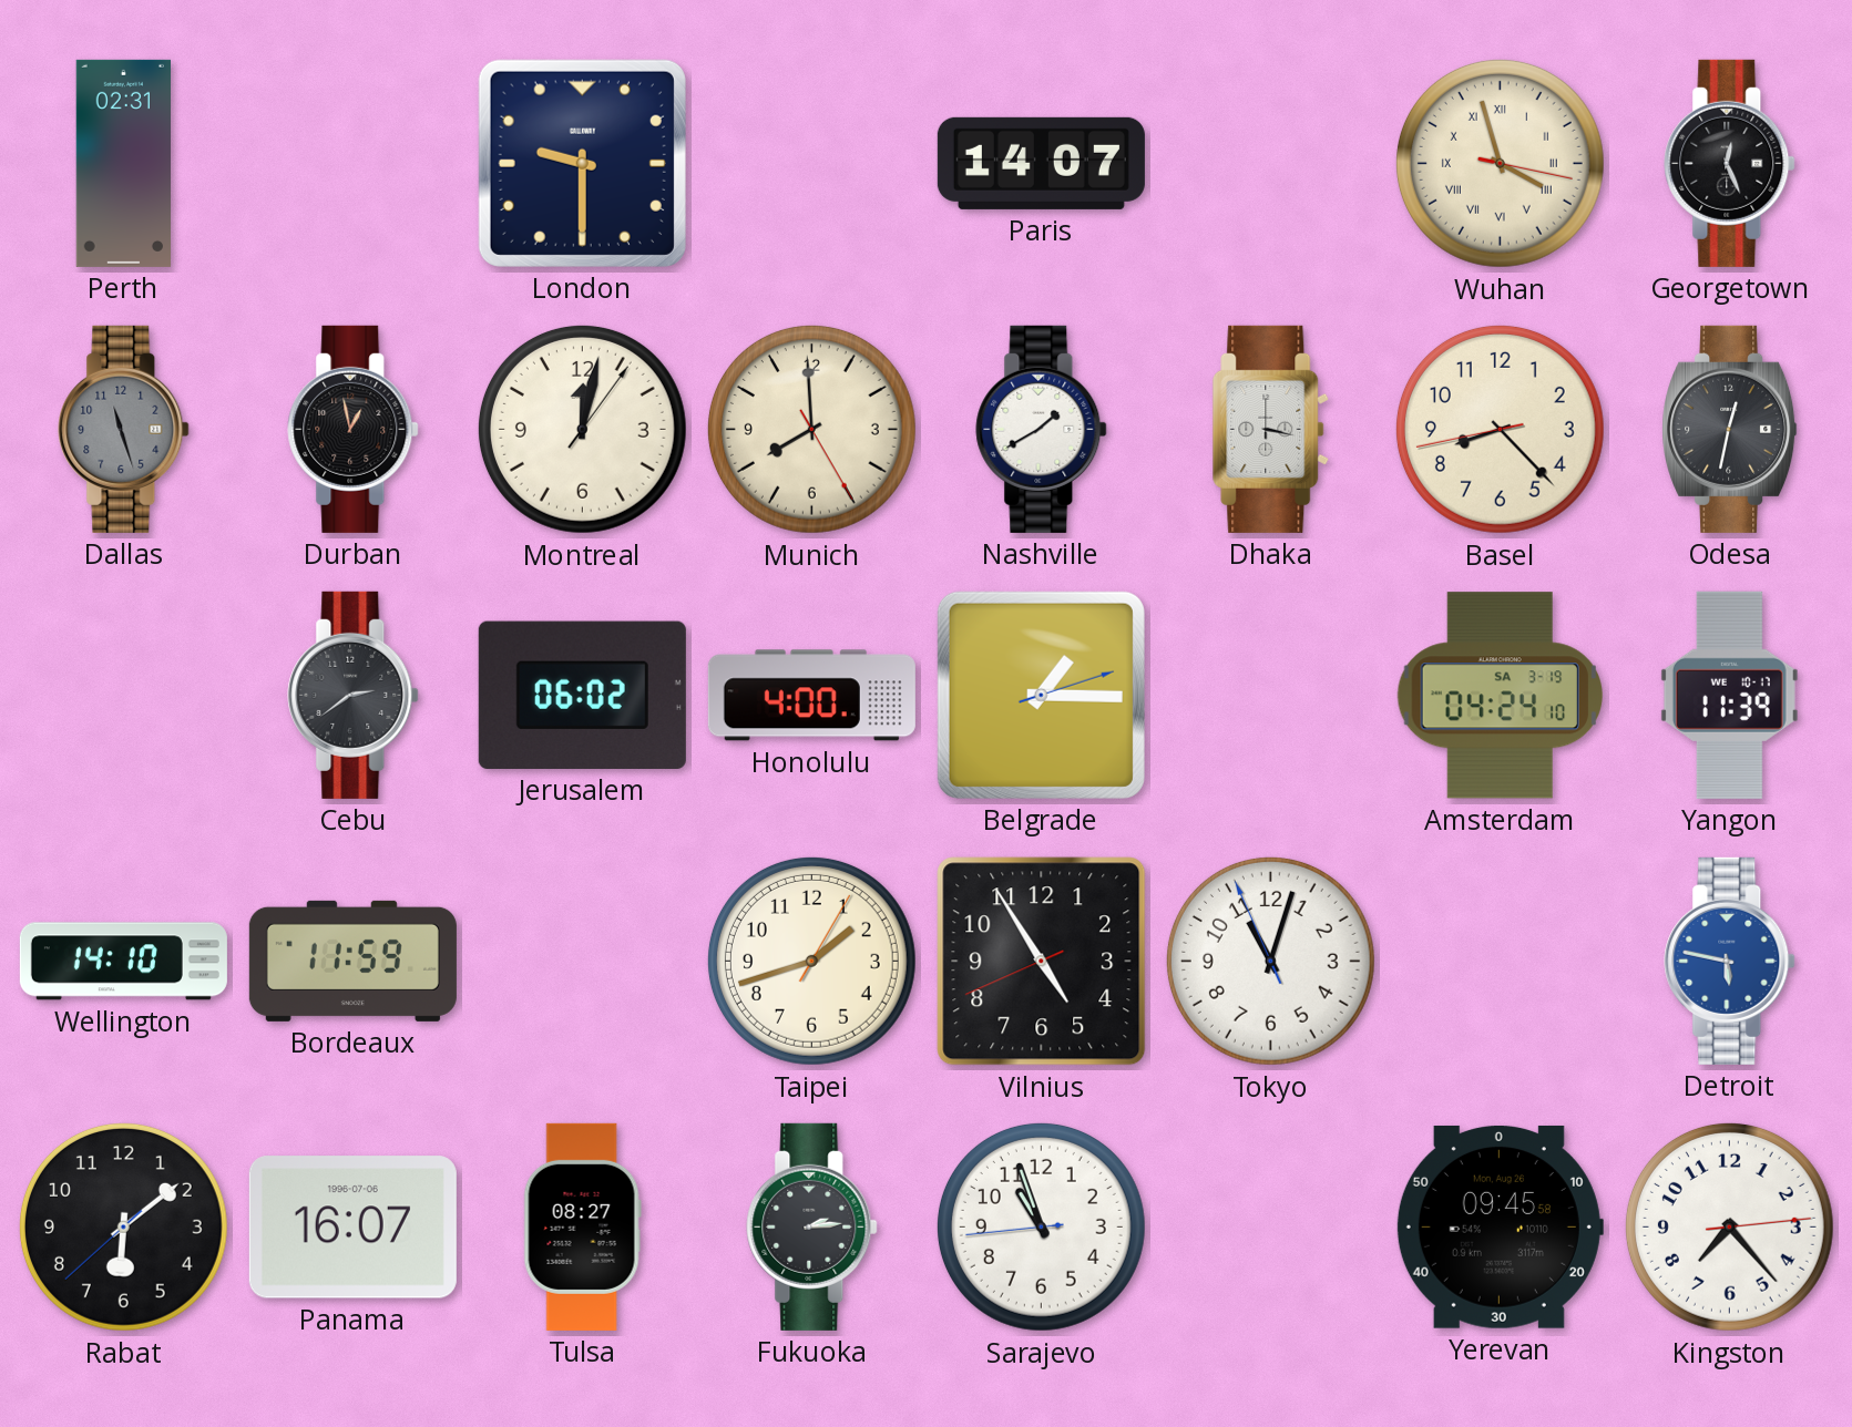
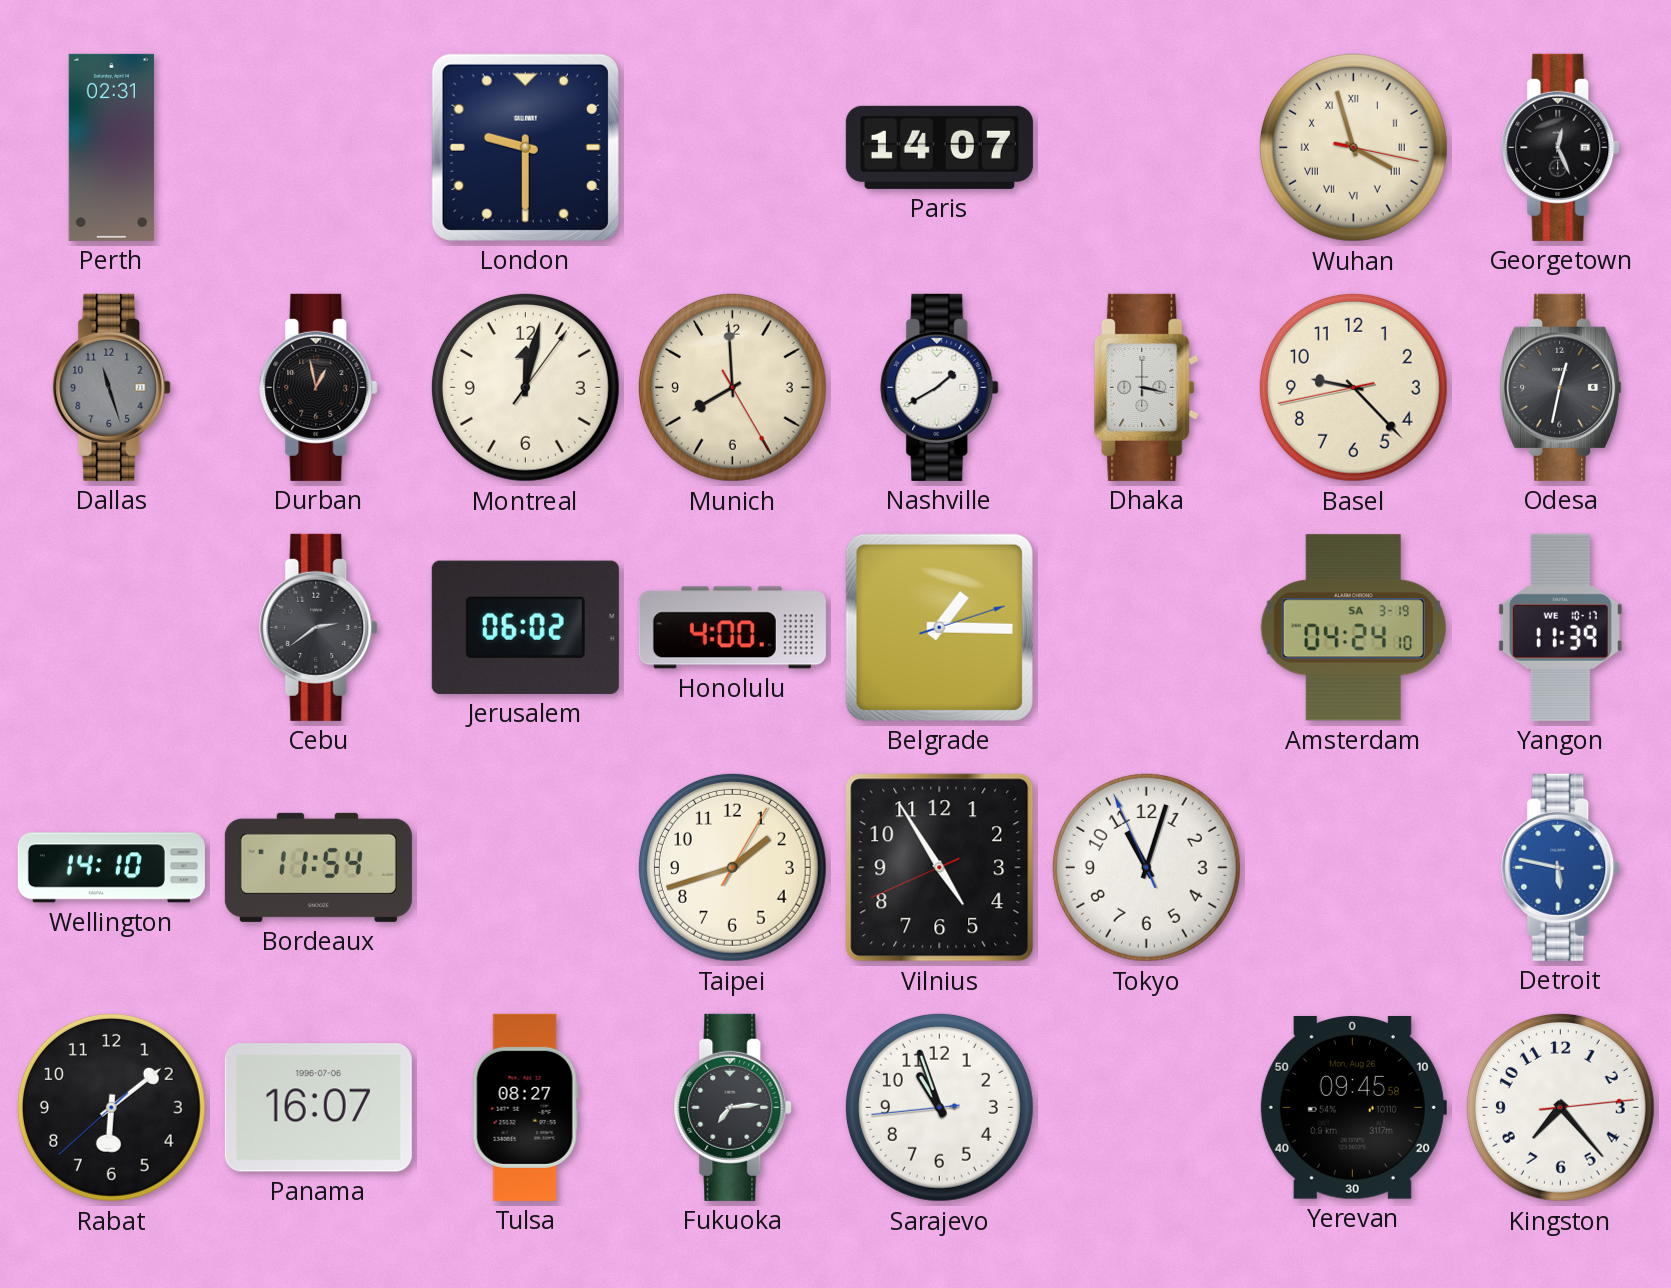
Basel: 8:22 -> 9:22 (1353, 387)
Bordeaux: 11:59 -> 11:54 (318, 867)
Fukuoka: 2:14 -> 7:14 (733, 1107)
